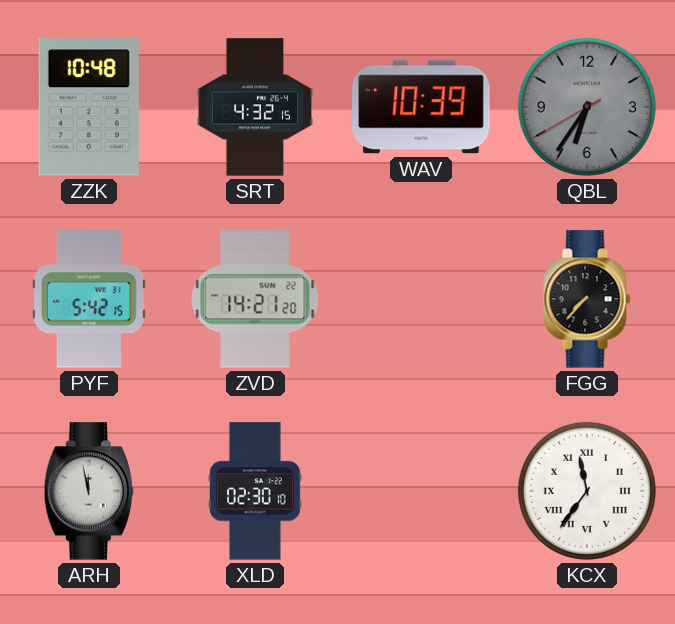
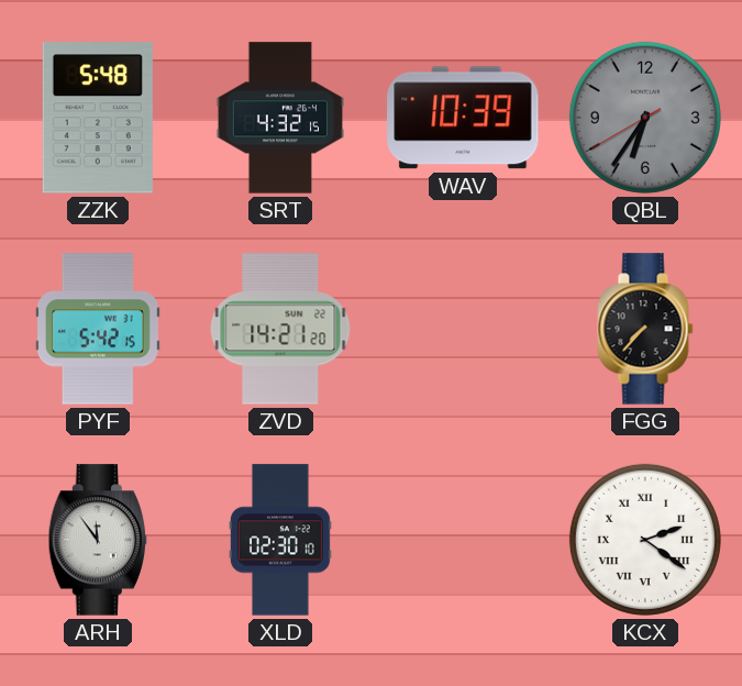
ZZK: 10:48 -> 5:48 (98, 118)
ARH: 11:58 -> 11:54 (97, 540)
KCX: 11:36 -> 2:21 (645, 540)
